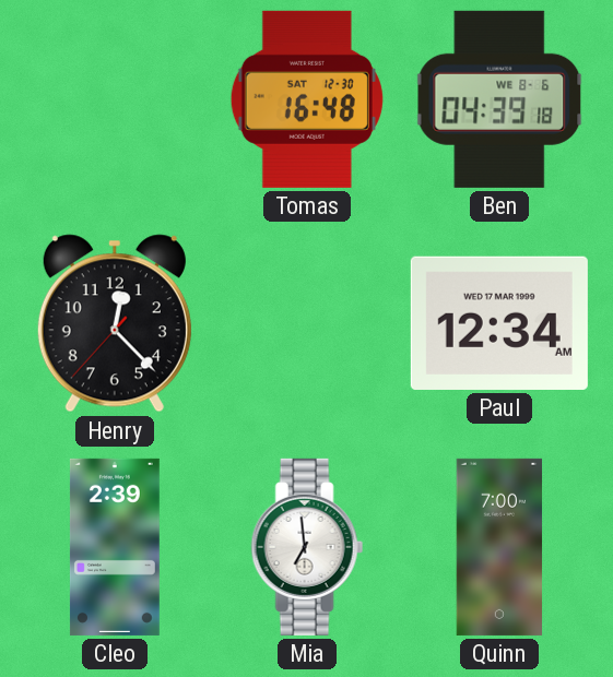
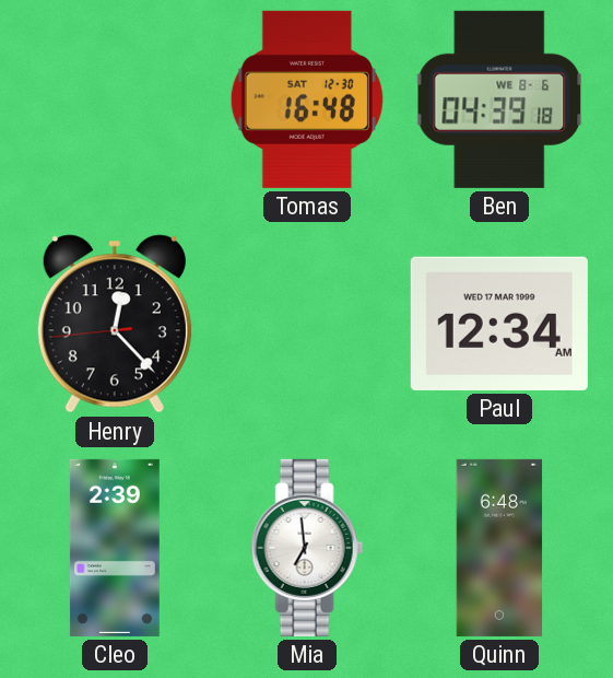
Henry: 12:22:37 -> 12:22:44 (115, 324)
Quinn: 7:00 -> 6:48 (499, 548)
